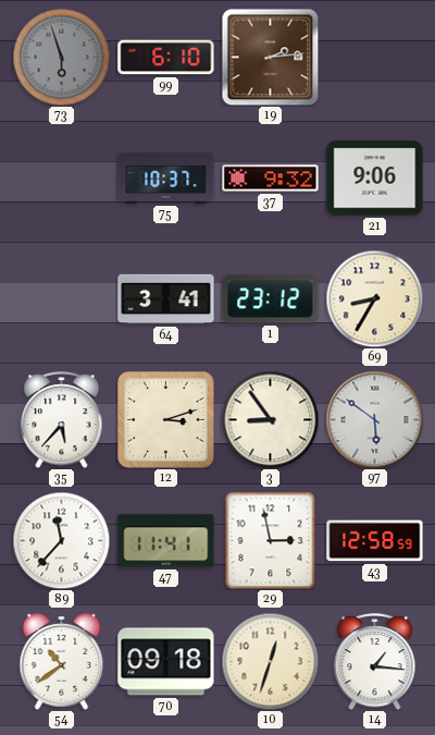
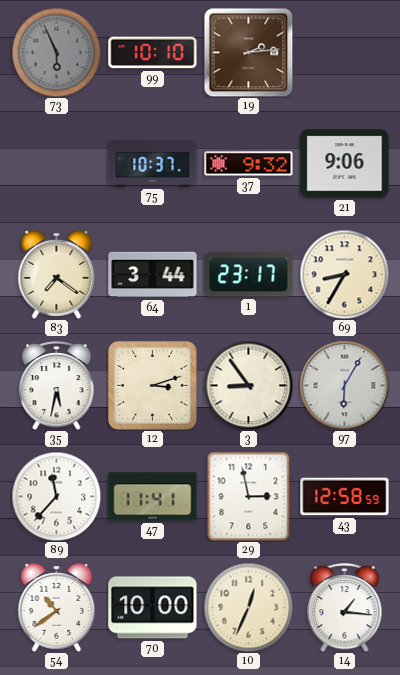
73: 5:57 -> 5:56 (56, 52)
99: 6:10 -> 10:10 (153, 53)
83: none -> 7:21 (57, 275)
64: 3:41 -> 3:44 (153, 275)
1: 23:12 -> 23:17 (249, 275)
35: 5:37 -> 5:32 (57, 386)
97: 5:51 -> 6:05 (344, 385)
70: 09:18 -> 10:00 (153, 608)
10: 12:33 -> 12:34 (248, 607)
